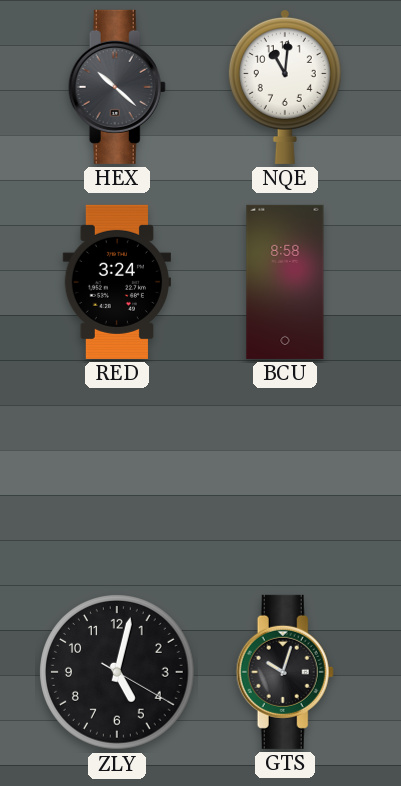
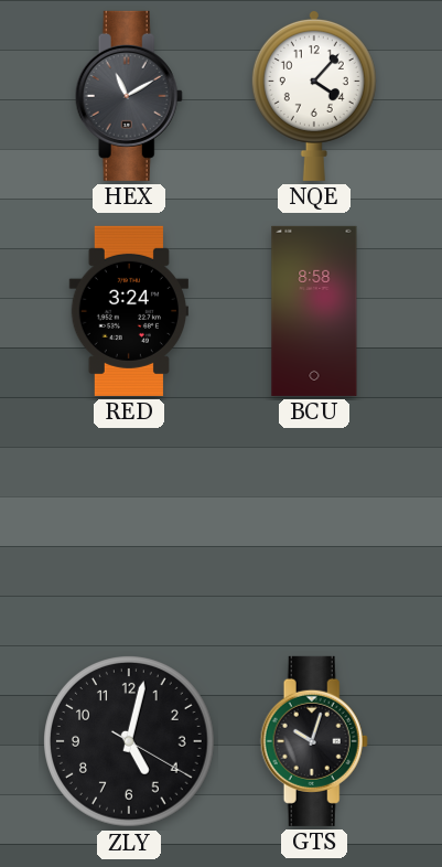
HEX: 10:22 -> 11:10 (129, 96)
NQE: 11:01 -> 4:07 (314, 95)
